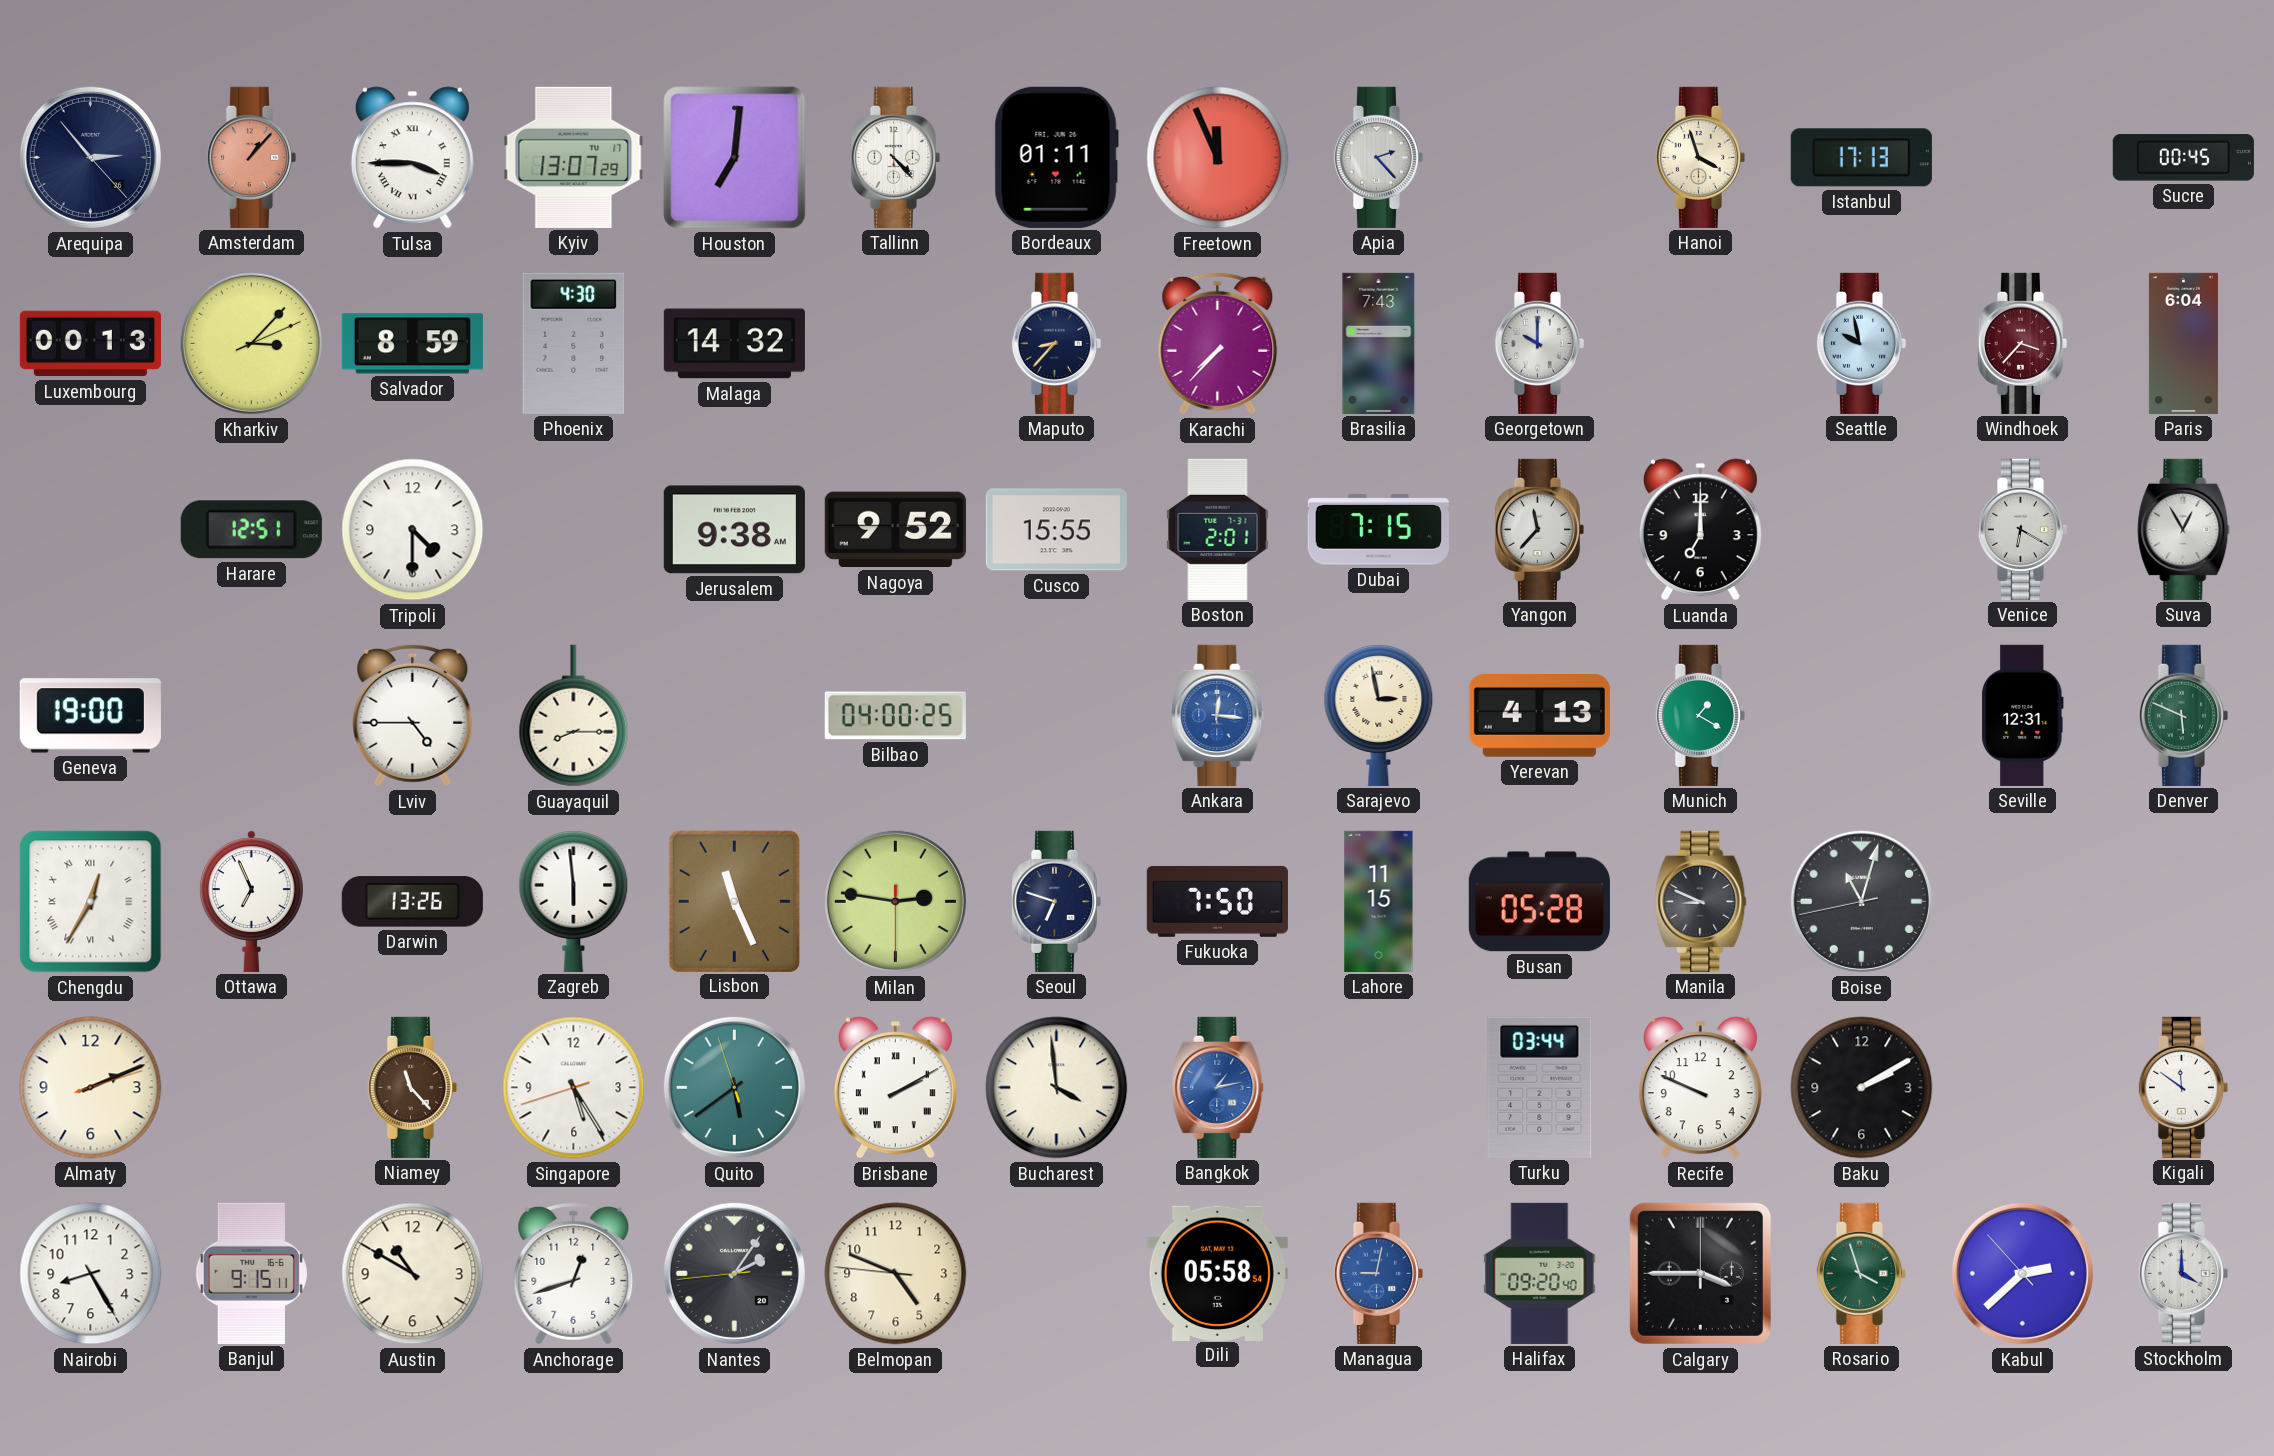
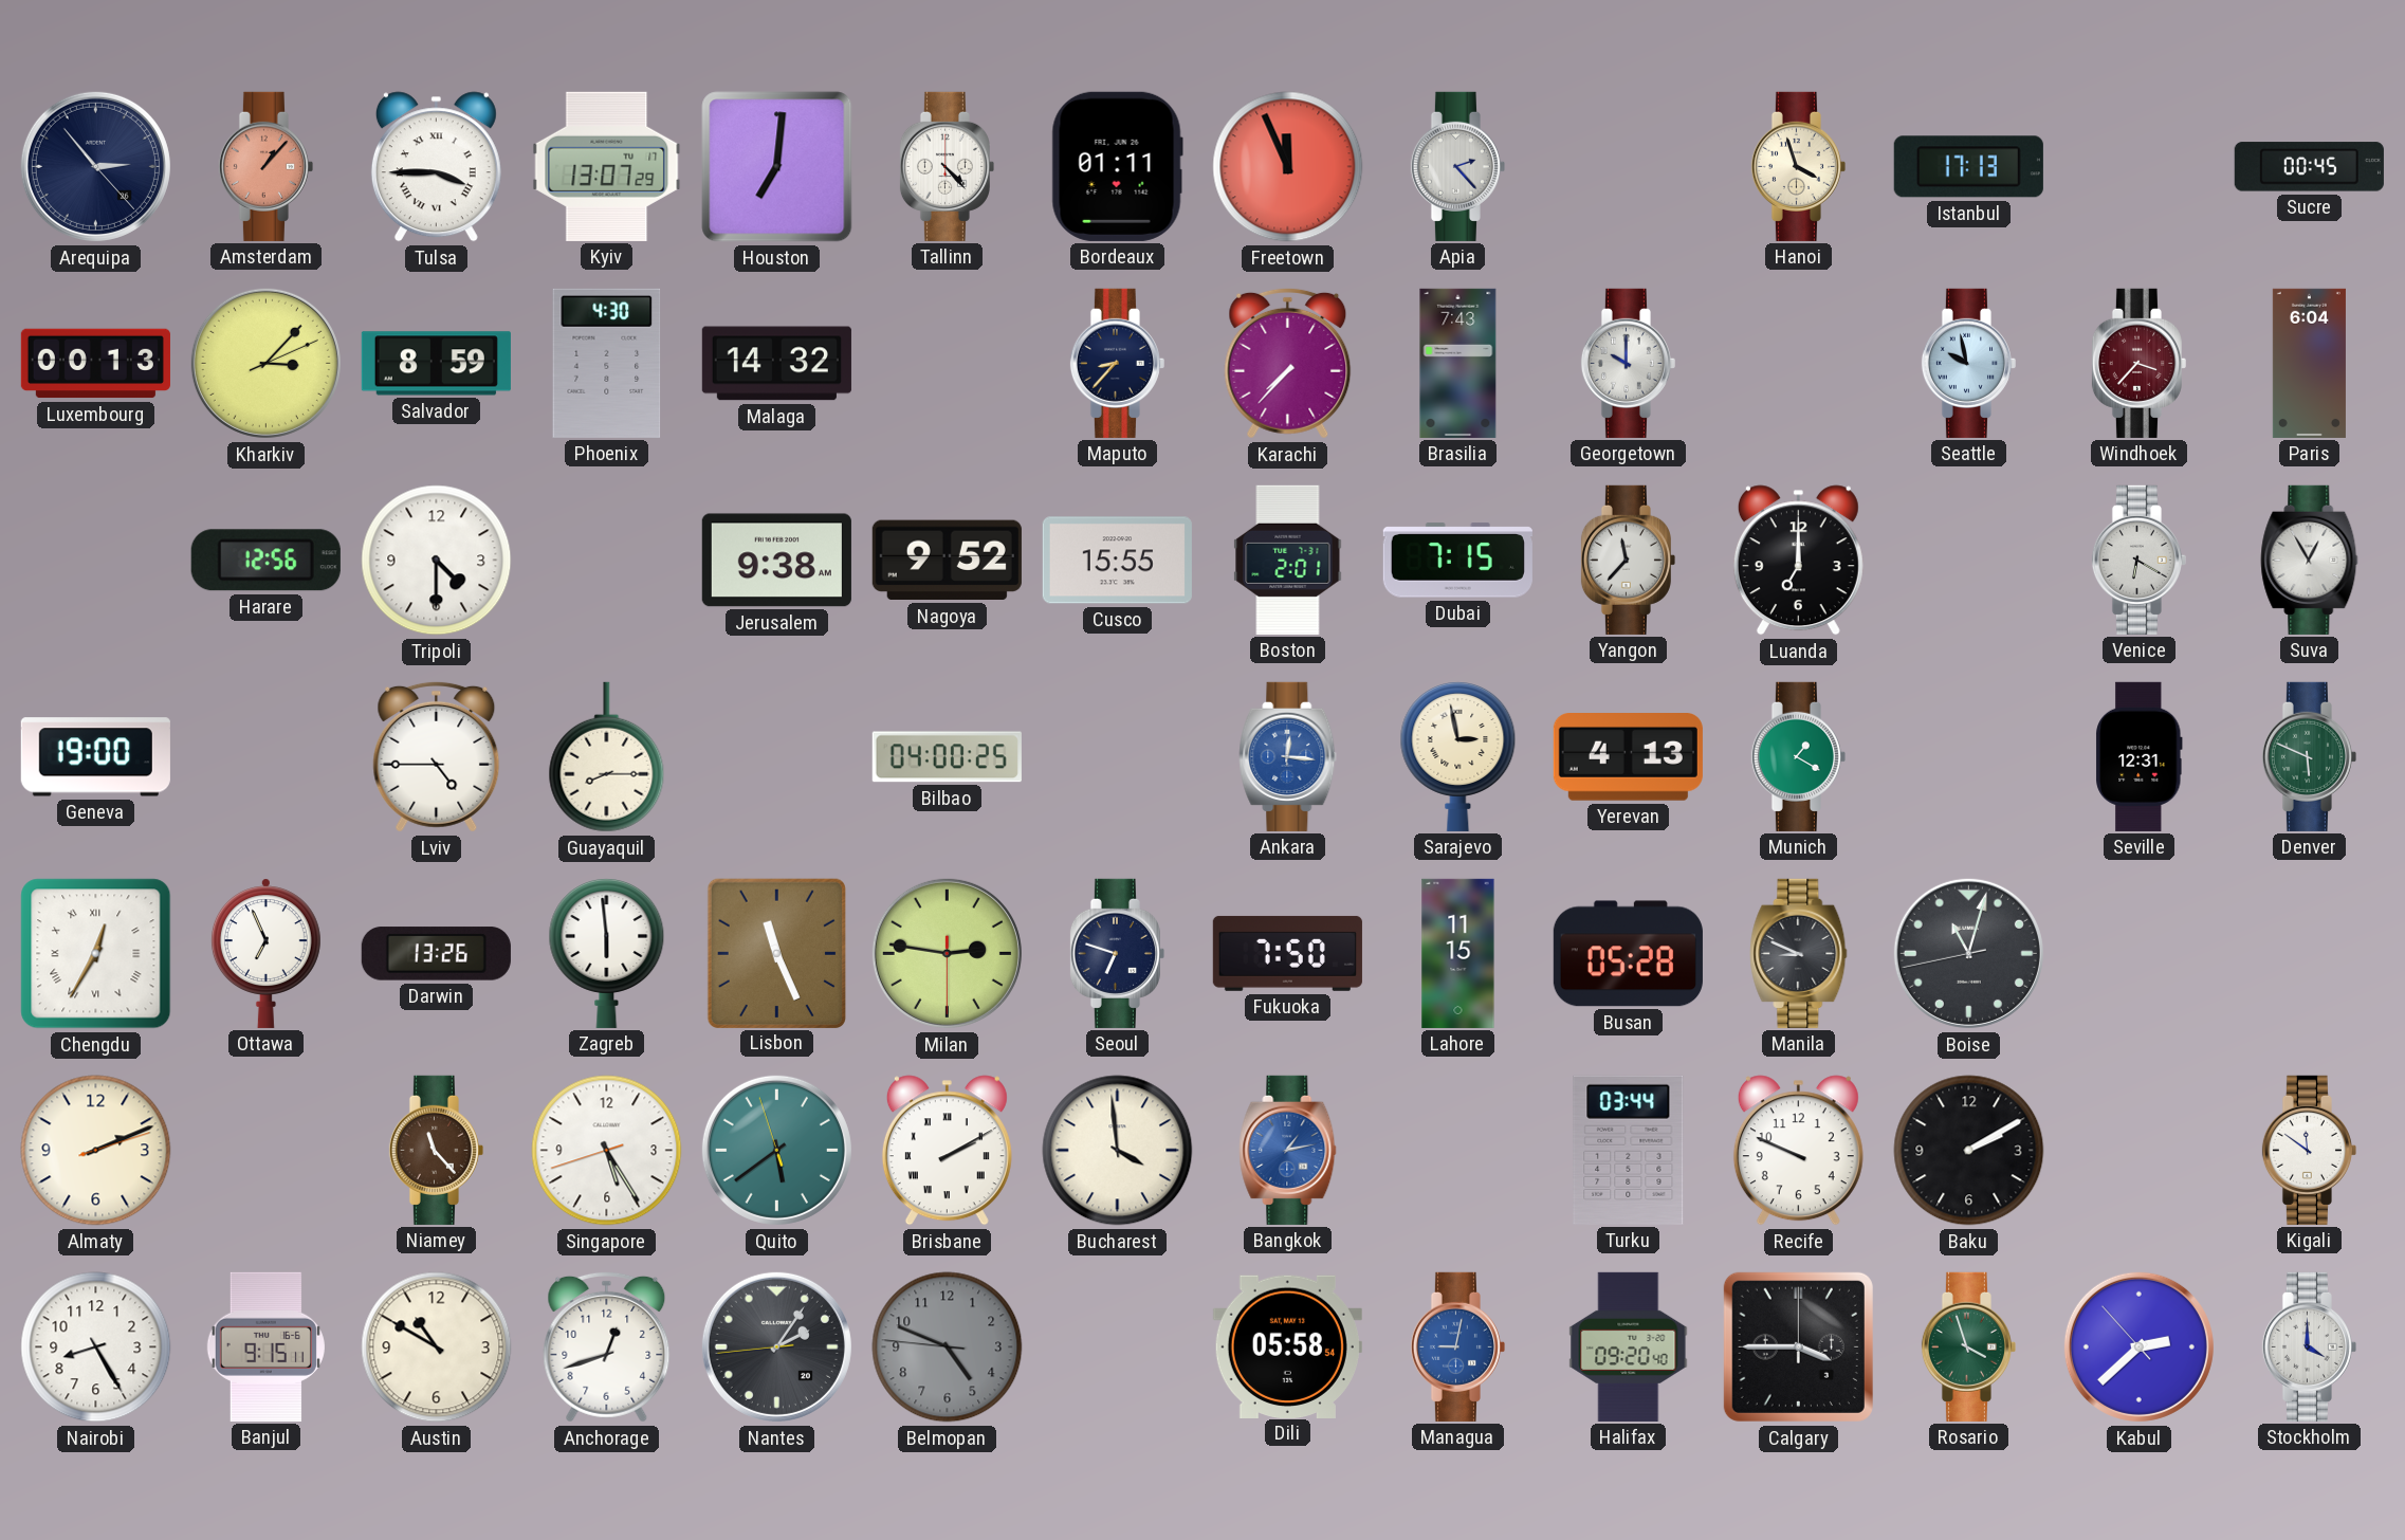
Harare: 12:51 -> 12:56 (265, 561)
Belmopan dial: cream -> grey (948, 1347)
